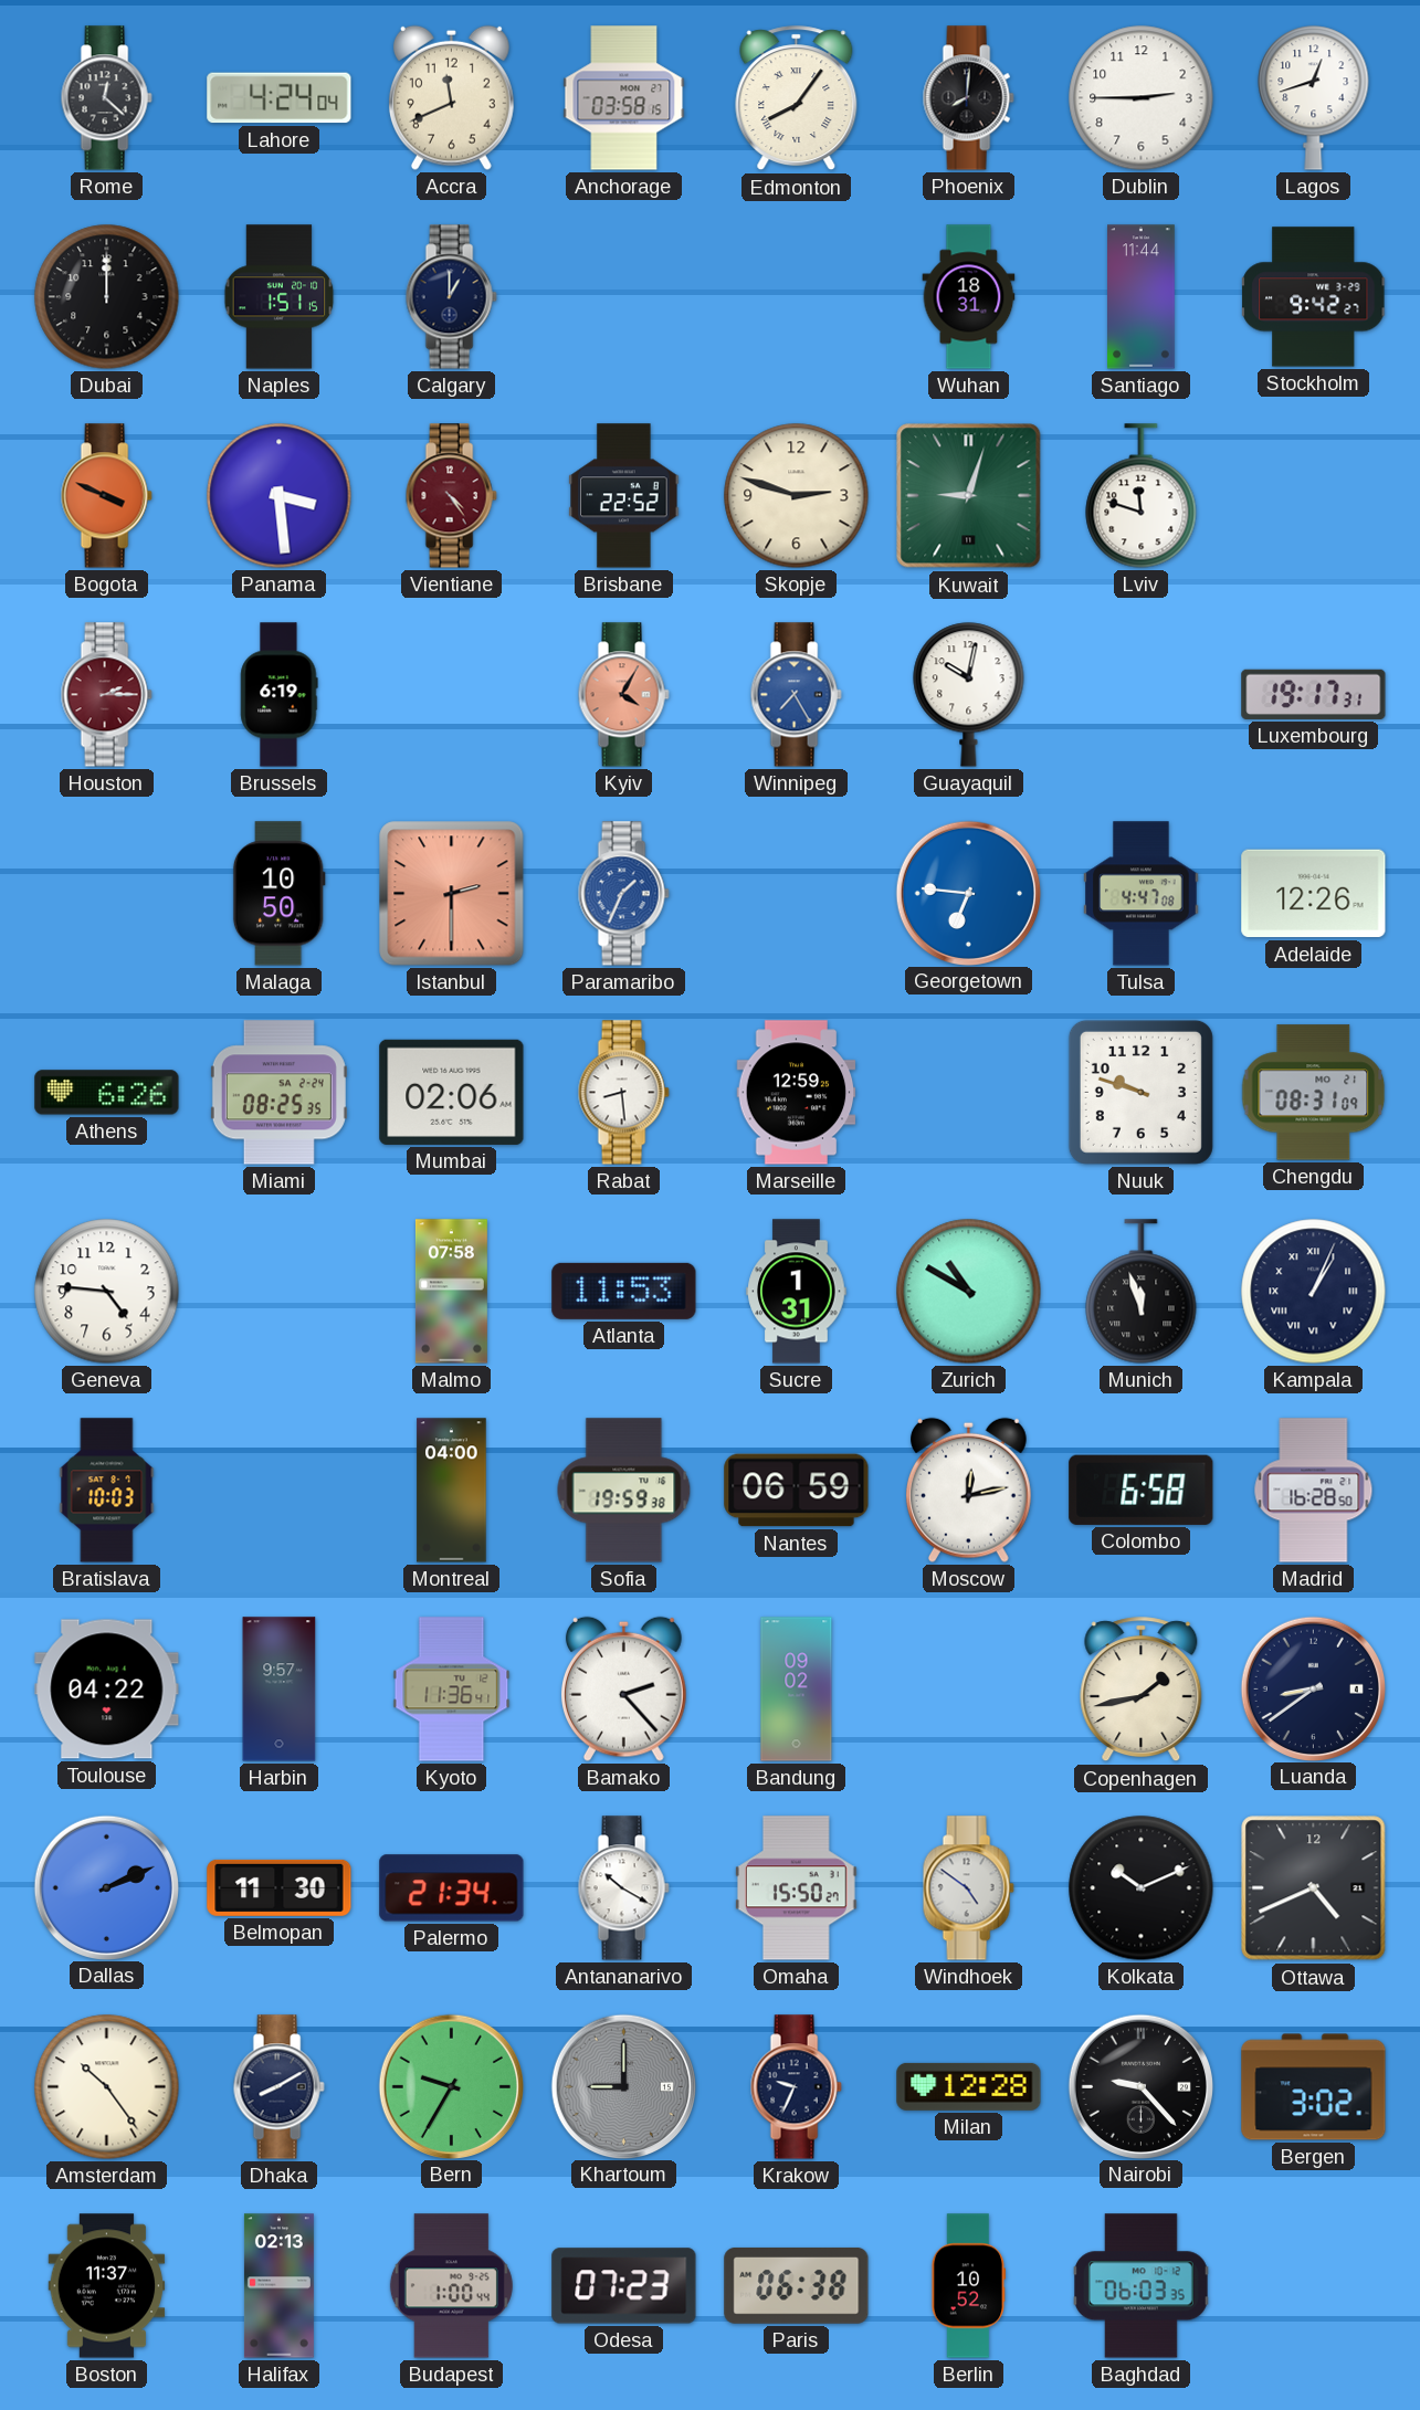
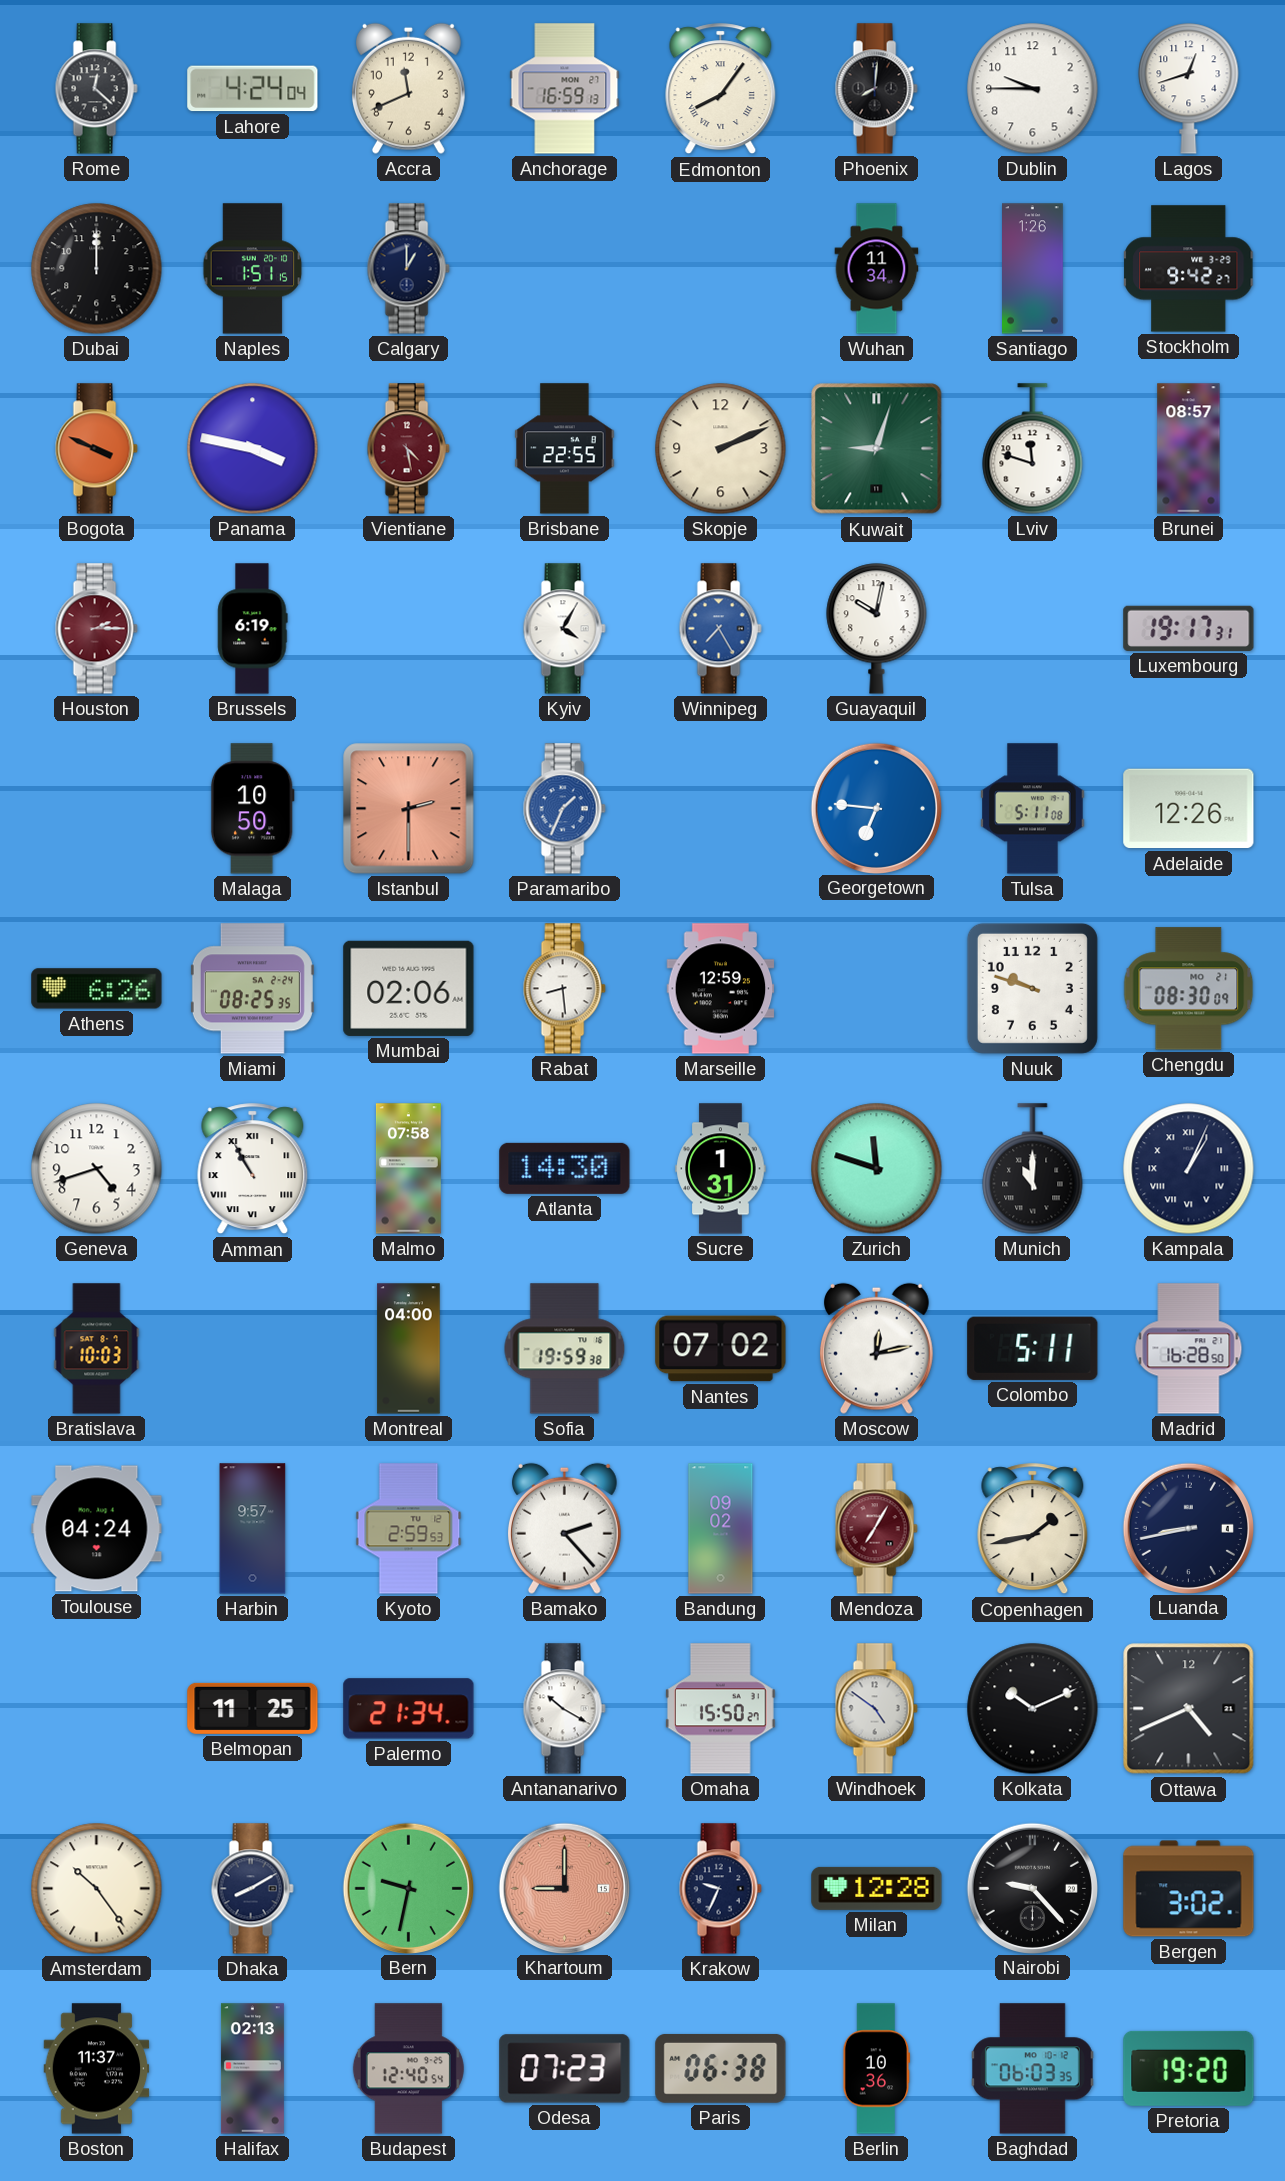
Anchorage: 03:58 -> 16:59 (565, 89)
Dublin: 2:45 -> 9:45 (1033, 89)
Wuhan: 18:31 -> 11:34 (877, 269)
Santiago: 11:44 -> 1:26 (1033, 269)
Panama: 3:29 -> 3:47 (253, 449)
Vientiane: 4:24 -> 4:28 (408, 449)
Brisbane: 22:52 -> 22:55 (565, 449)
Skopje: 2:48 -> 2:11 (721, 449)
Brunei: none -> 08:57 (1189, 449)
Kyiv dial: salmon -> white (564, 629)
Tulsa: 4:47 -> 5:11 (1033, 809)
Chengdu: 08:31 -> 08:30 (1189, 989)
Geneva: 4:46 -> 4:42 (97, 1169)
Amman: none -> 10:55 (253, 1169)
Atlanta: 11:53 -> 14:30 (565, 1168)
Zurich: 10:50 -> 11:48 (877, 1169)
Munich: 11:57 -> 11:00 (1033, 1169)
Nantes: 06:59 -> 07:02 (721, 1349)
Colombo: 6:58 -> 5:11 (1033, 1348)
Toulouse: 04:22 -> 04:24 (97, 1529)
Kyoto: 11:36 -> 2:59 (409, 1529)
Mendoza: none -> 7:05 (876, 1529)
Luanda: 8:39 -> 8:43 (1188, 1528)
Dallas: 2:11 -> none (106, 1887)
Belmopan: 11:30 -> 11:25 (253, 1708)
Bern: 9:35 -> 9:32 (408, 1888)
Khartoum dial: grey -> salmon (564, 1888)
Budapest: 1:00 -> 12:40 (408, 2069)
Berlin: 10:52 -> 10:36 (877, 2069)
Pretoria: none -> 19:20 (1189, 2068)
